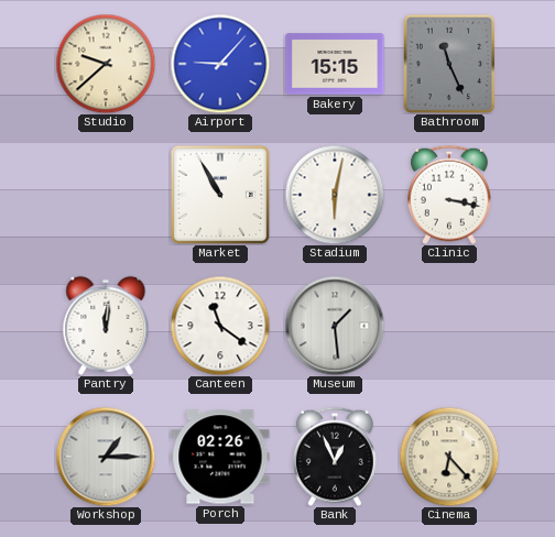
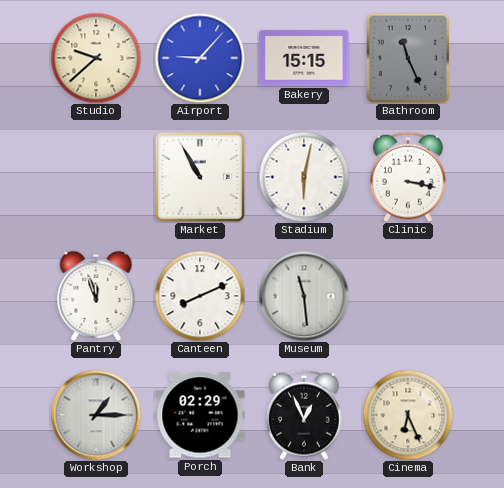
Pantry: 12:01 -> 11:57 (96, 296)
Canteen: 11:21 -> 8:11 (200, 296)
Museum: 1:29 -> 11:29 (304, 296)
Porch: 02:26 -> 02:29 (200, 415)
Cinema: 6:23 -> 6:26 (408, 415)
